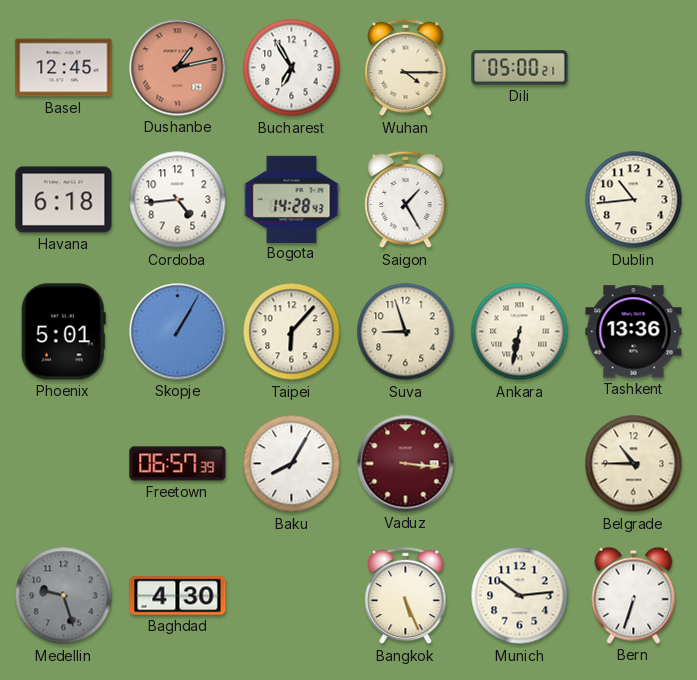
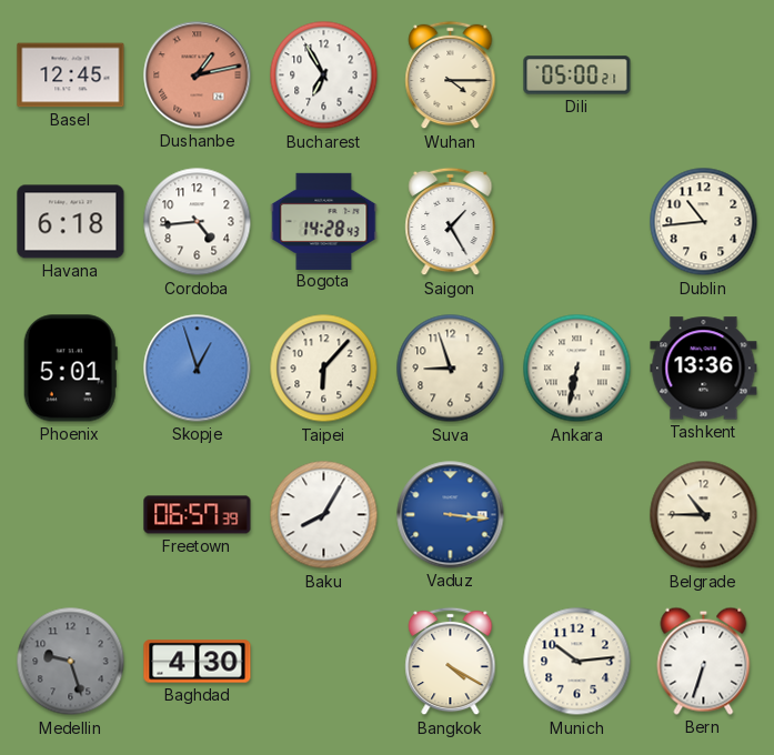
Skopje: 1:05 -> 12:57 (198, 369)
Vaduz dial: burgundy -> blue (451, 515)
Bangkok: 5:26 -> 4:20 (451, 662)
